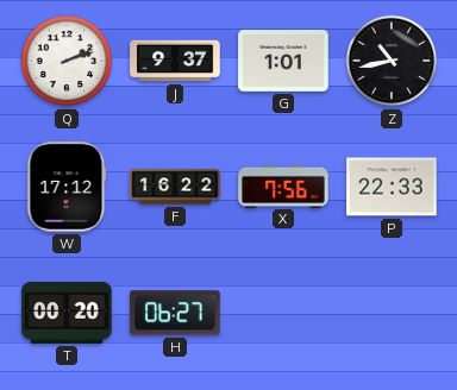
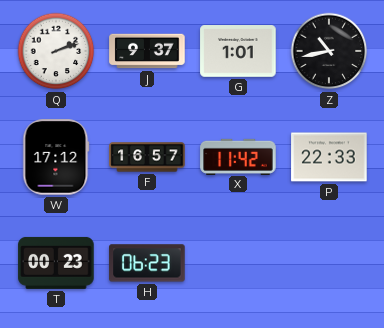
F: 16:22 -> 16:57 (147, 157)
X: 7:56 -> 11:42 (238, 156)
T: 00:20 -> 00:23 (56, 263)
H: 06:27 -> 06:23 (147, 263)
